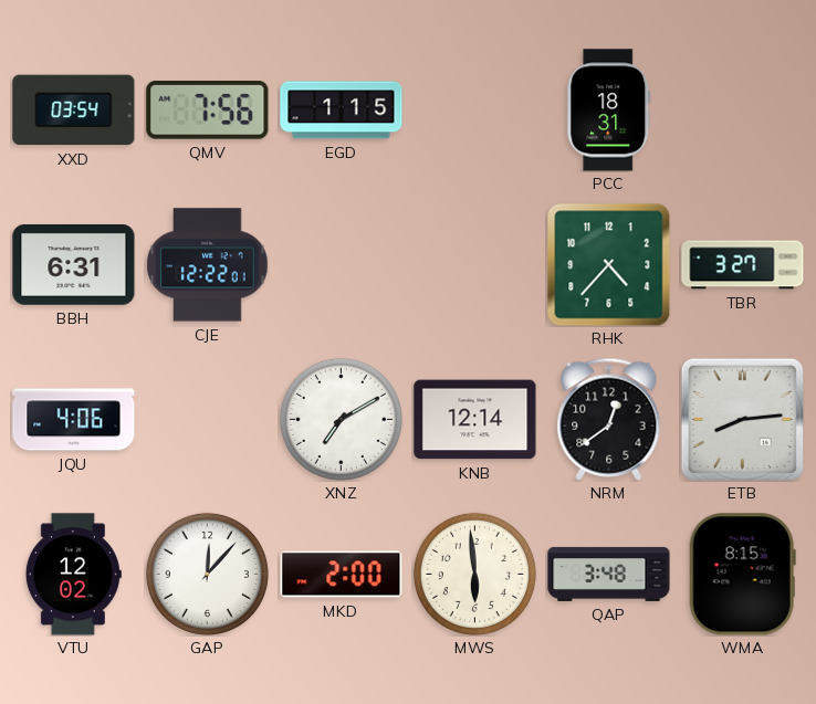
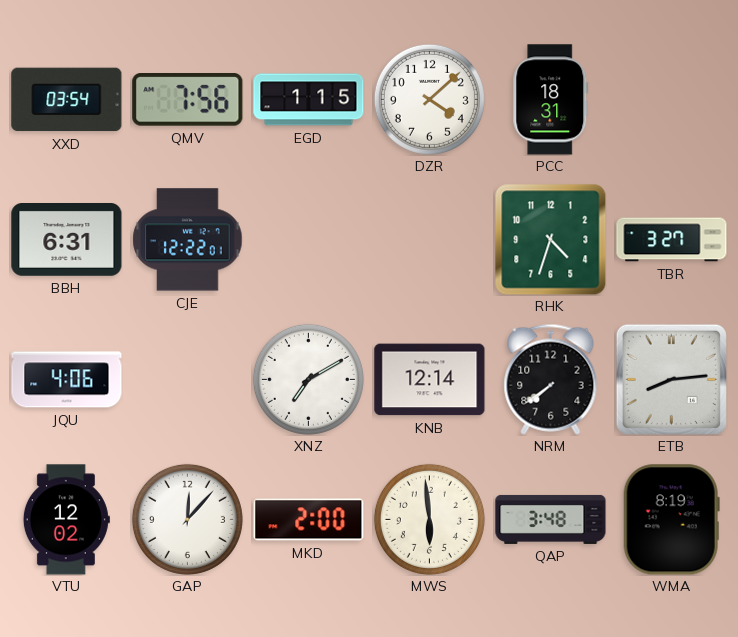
DZR: none -> 4:08 (429, 99)
RHK: 4:37 -> 4:33 (550, 239)
NRM: 12:39 -> 7:39 (551, 379)
WMA: 8:15 -> 8:19 (671, 520)
